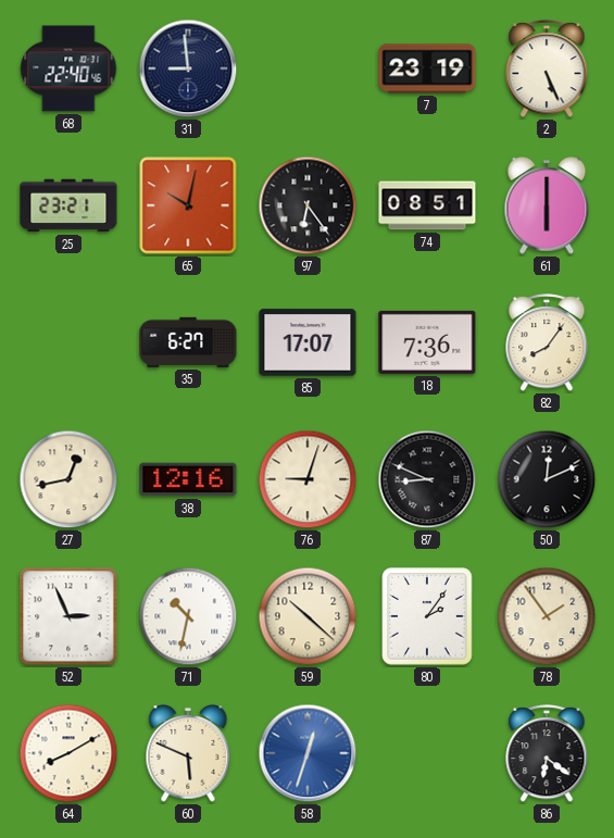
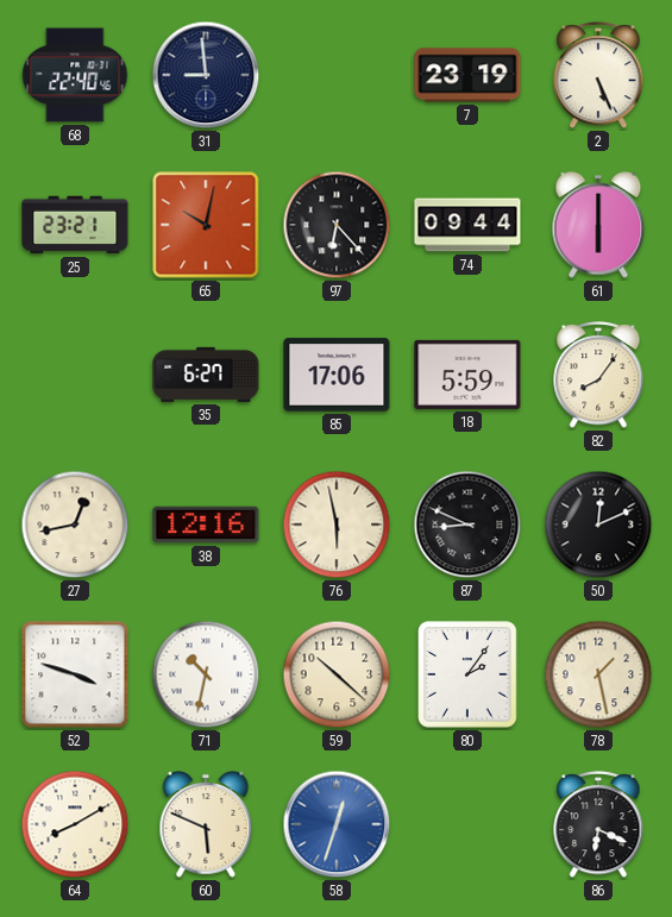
97: 6:24 -> 6:23 (337, 225)
74: 08:51 -> 09:44 (467, 225)
85: 17:07 -> 17:06 (337, 375)
18: 7:36 -> 5:59 (467, 375)
76: 9:03 -> 5:58 (337, 525)
52: 2:56 -> 3:48 (75, 674)
78: 1:54 -> 1:28 (598, 674)
86: 6:21 -> 6:19 (598, 825)
